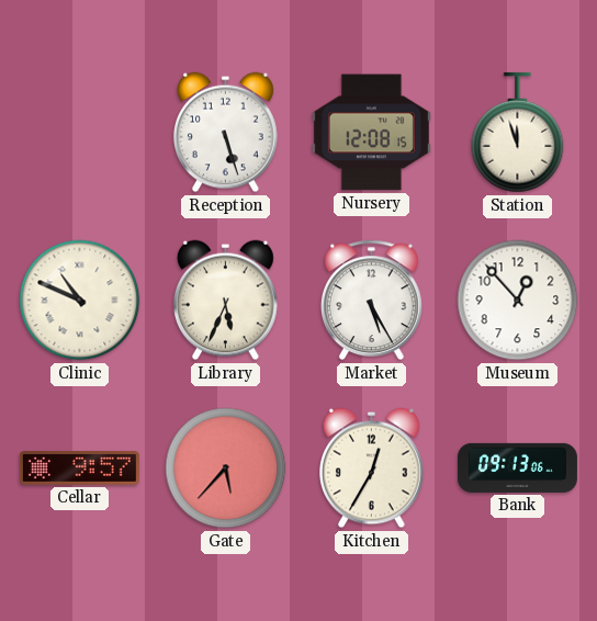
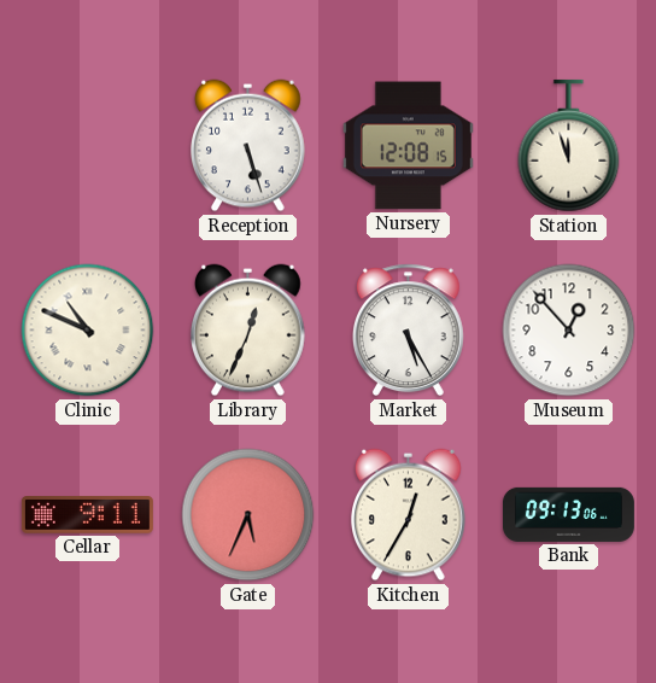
Library: 5:34 -> 12:34 (248, 331)
Cellar: 9:57 -> 9:11 (87, 515)
Gate: 5:37 -> 5:34 (248, 515)
